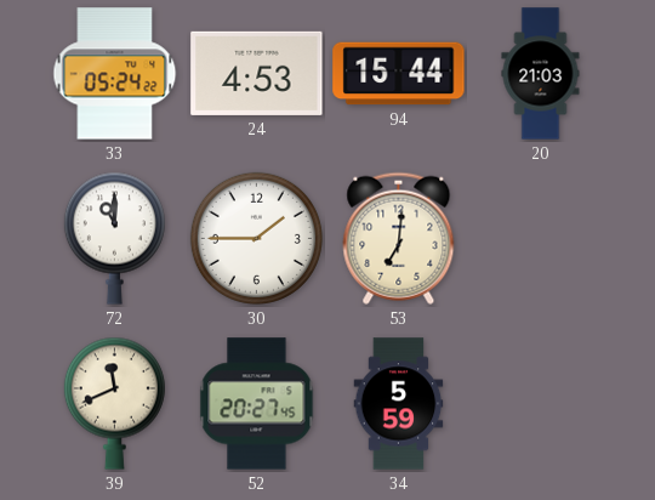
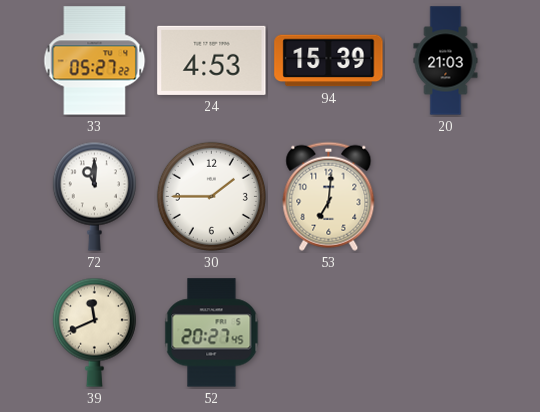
33: 05:24 -> 05:27 (95, 61)
94: 15:44 -> 15:39 (329, 61)
34: 5:59 -> none (399, 404)
